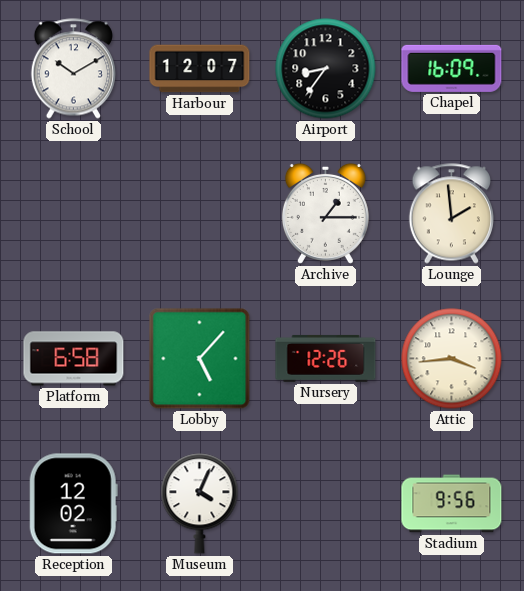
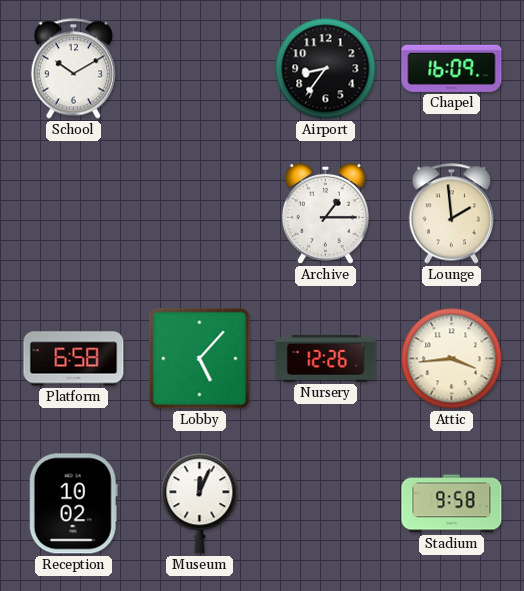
Harbour: 12:07 -> none (200, 69)
Reception: 12:02 -> 10:02 (73, 504)
Museum: 4:04 -> 12:04 (200, 504)
Stadium: 9:56 -> 9:58 (452, 504)
